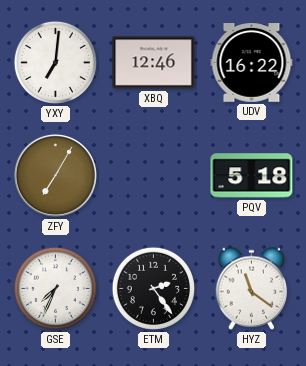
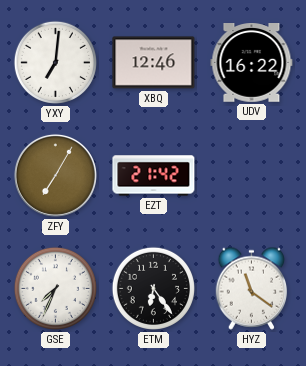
EZT: none -> 21:42 (154, 176)
PQV: 5:18 -> none (252, 176)
ETM: 2:24 -> 6:24 (153, 288)
